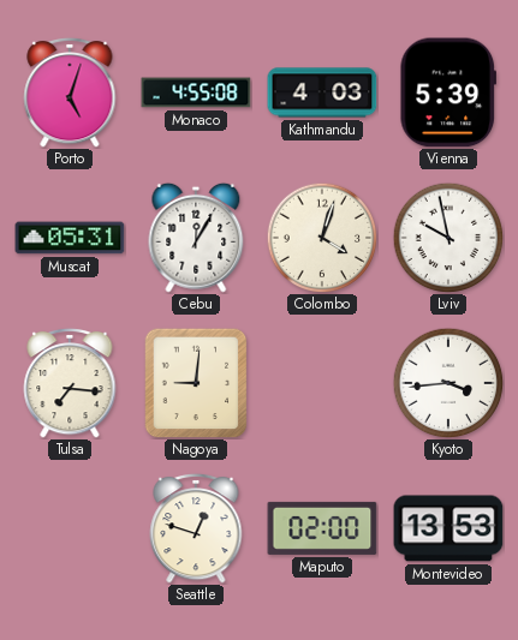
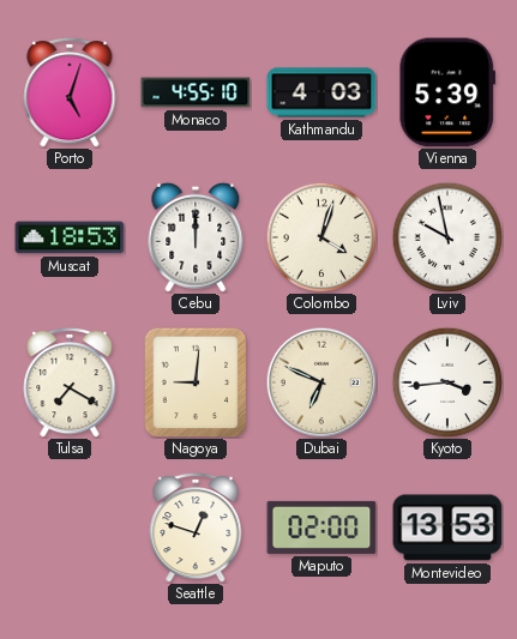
Monaco: 4:55:08 -> 4:55:10 (196, 92)
Muscat: 05:31 -> 18:53 (70, 237)
Cebu: 12:05 -> 12:00 (196, 237)
Tulsa: 7:16 -> 7:20 (70, 382)
Dubai: none -> 6:49 (321, 382)
